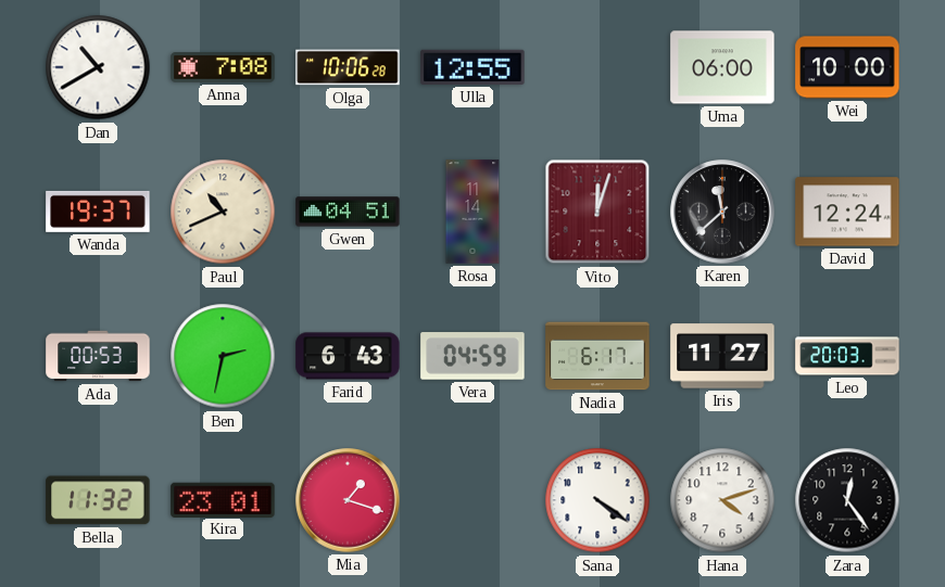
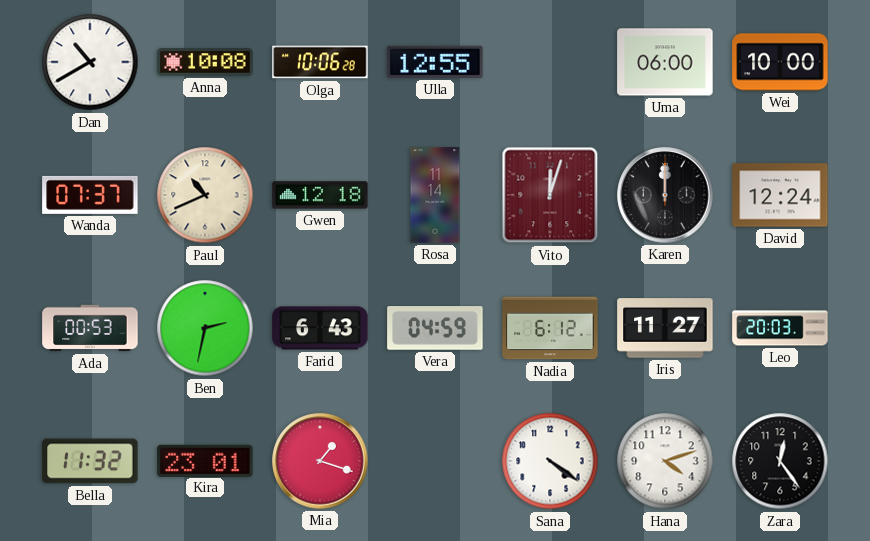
Anna: 7:08 -> 10:08 (205, 62)
Wanda: 19:37 -> 07:37 (90, 195)
Gwen: 04:51 -> 12:18 (320, 195)
Karen: 11:38 -> 12:00 (665, 195)
Nadia: 6:17 -> 6:12 (550, 328)
